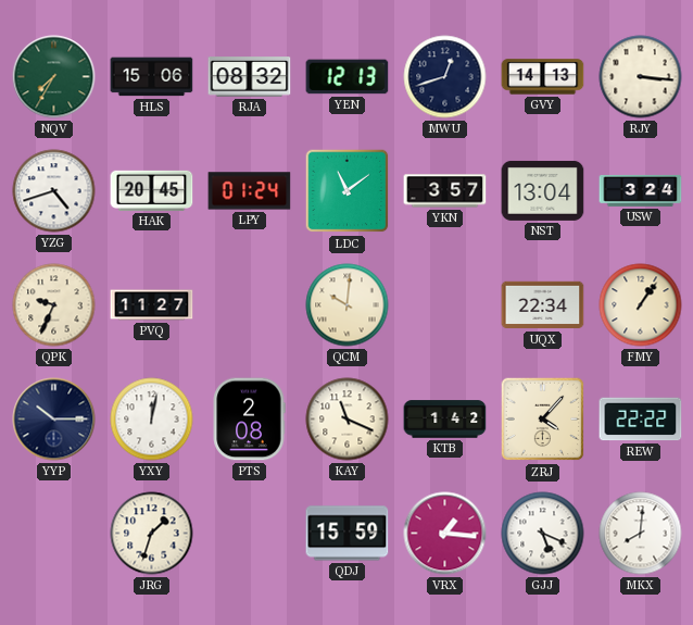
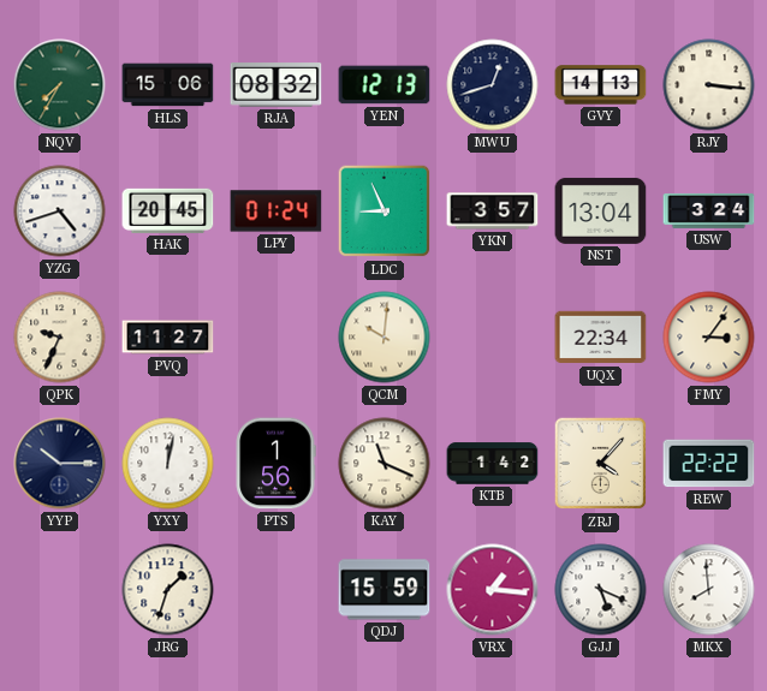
LDC: 11:09 -> 8:56 (385, 212)
FMY: 1:06 -> 3:06 (709, 338)
PTS: 2:08 -> 1:56 (275, 464)
MKX: 8:01 -> 7:59 (709, 590)
